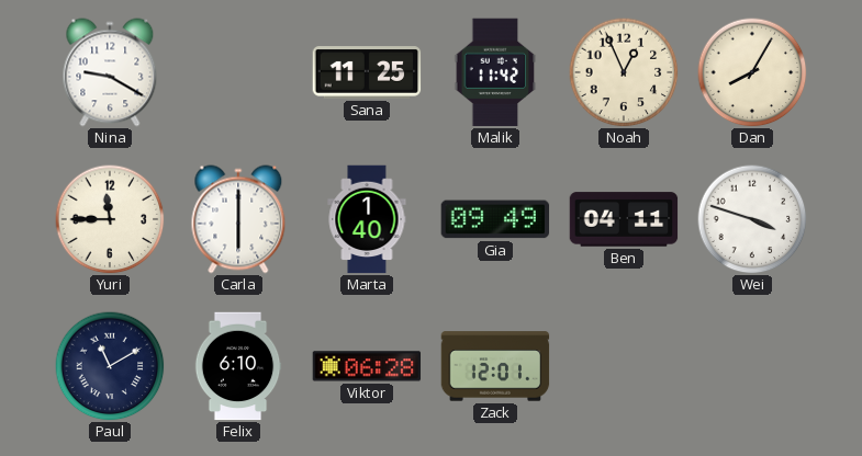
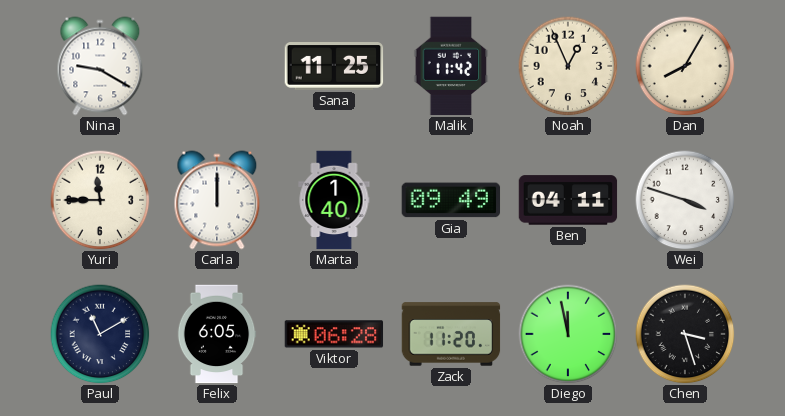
Carla: 6:00 -> 12:00 (217, 200)
Felix: 6:10 -> 6:05 (217, 334)
Zack: 12:01 -> 11:20 (451, 334)
Diego: none -> 11:58 (568, 334)
Chen: none -> 3:27 (685, 334)
